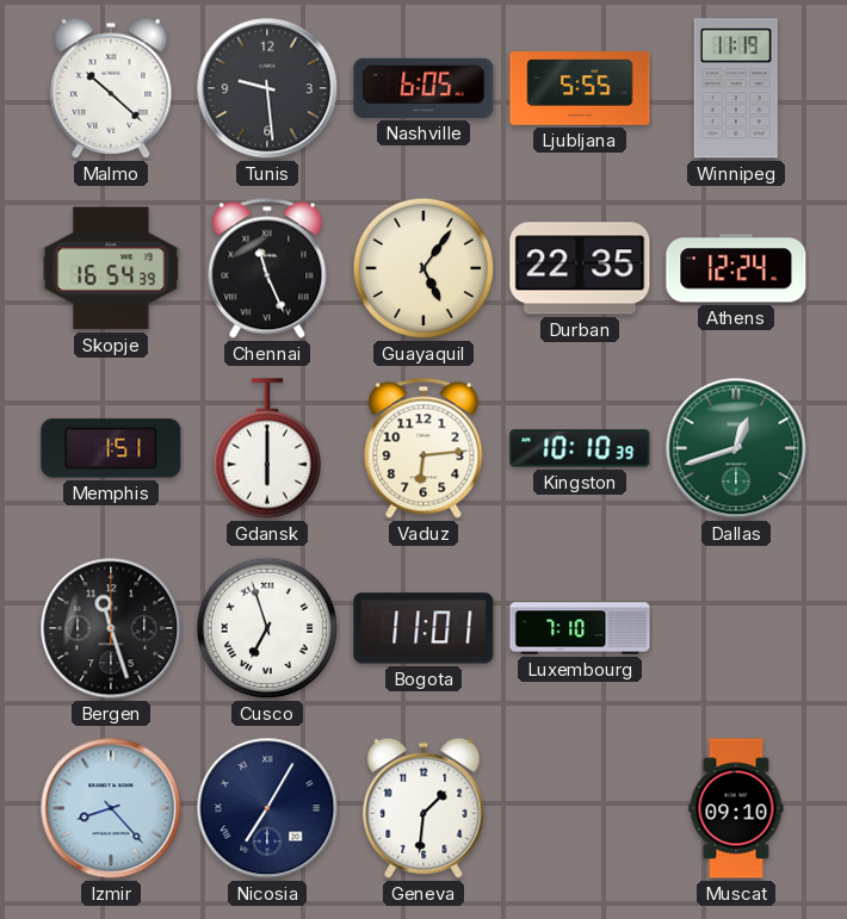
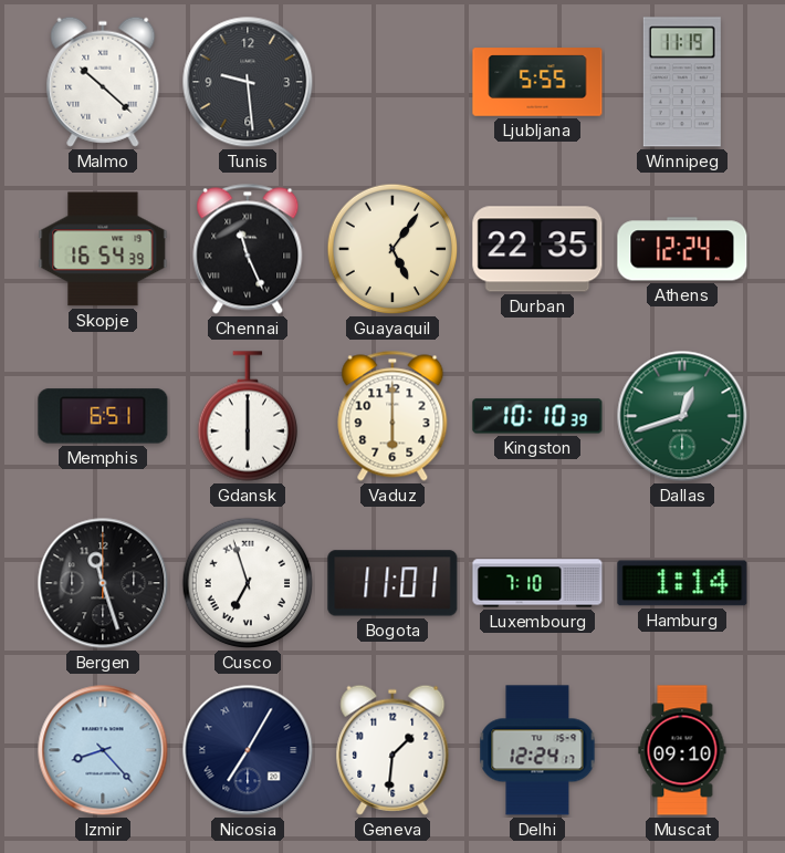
Nashville: 6:05 -> none (423, 88)
Memphis: 1:51 -> 6:51 (103, 416)
Vaduz: 6:14 -> 6:00 (393, 416)
Hamburg: none -> 1:14 (682, 583)
Delhi: none -> 12:24 (537, 750)
